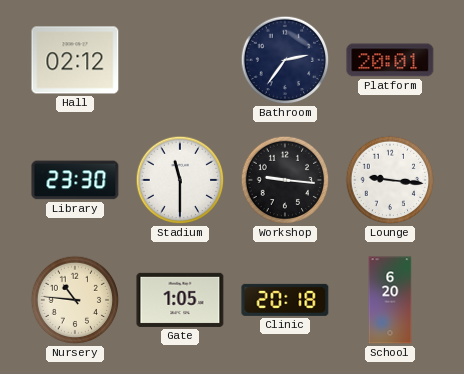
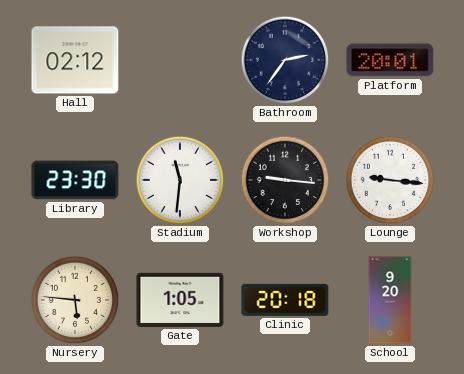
Stadium: 11:30 -> 11:31 (180, 180)
Nursery: 10:46 -> 5:46 (75, 300)
School: 6:20 -> 9:20 (390, 300)
